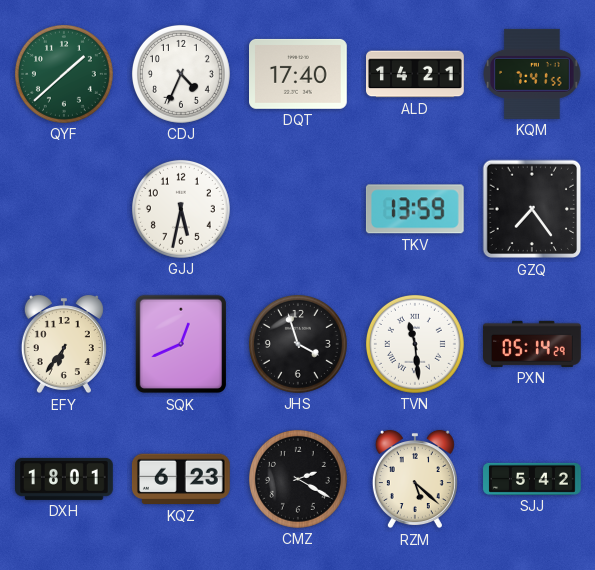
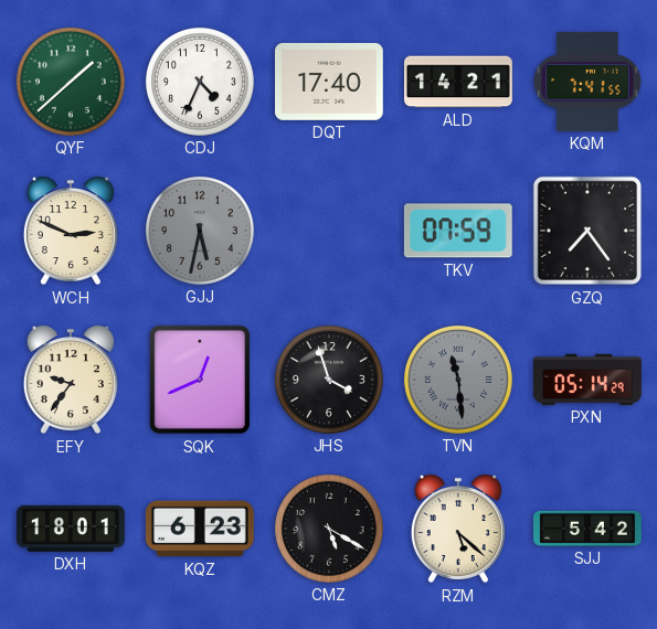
WCH: none -> 2:49 (71, 231)
GJJ dial: white -> grey (200, 231)
TKV: 13:59 -> 07:59 (458, 231)
EFY: 6:36 -> 9:36 (71, 380)
TVN dial: white -> grey (458, 380)
CMZ: 2:20 -> 5:20 (329, 529)
